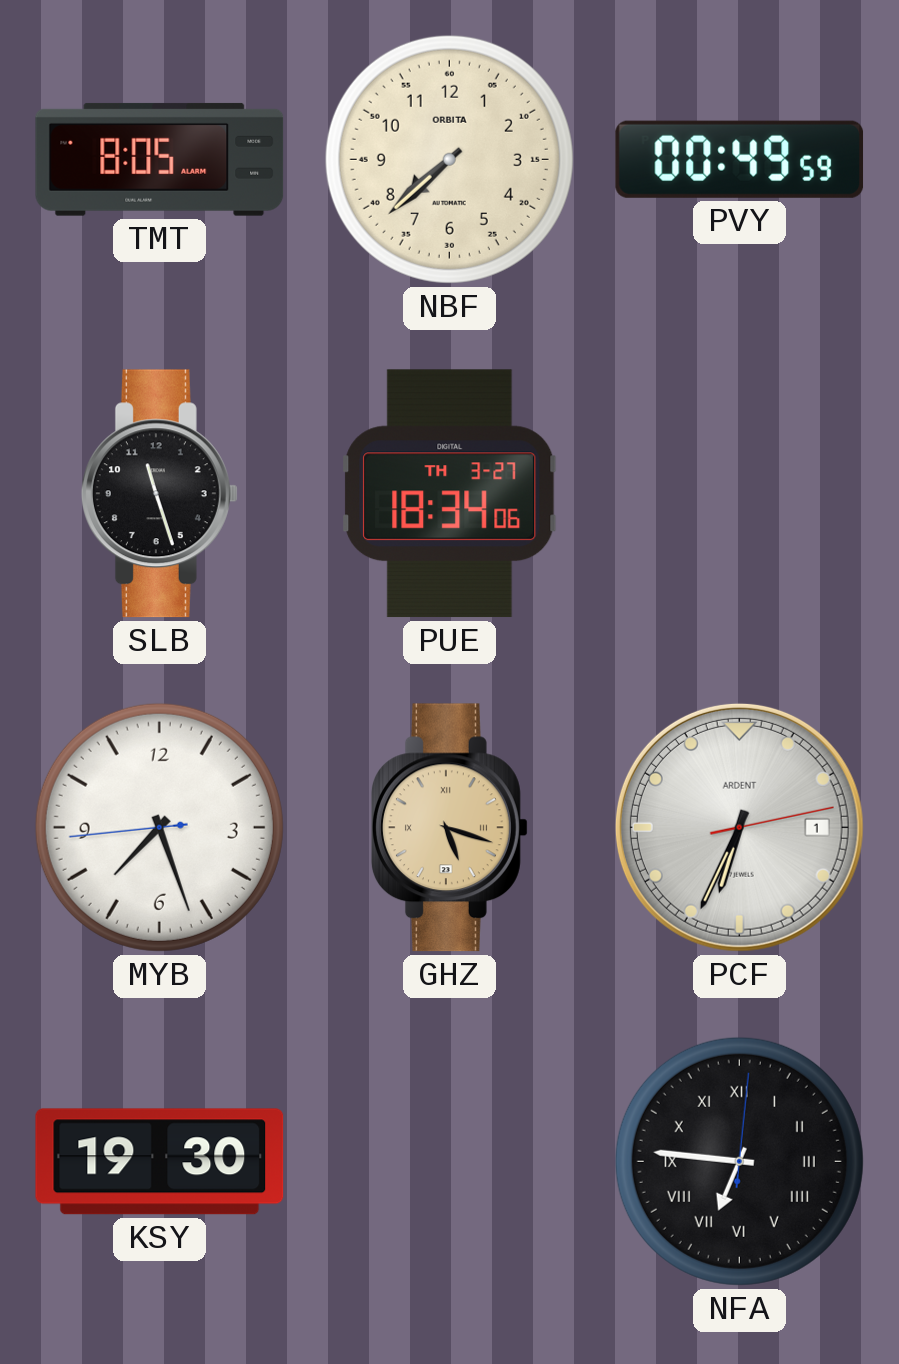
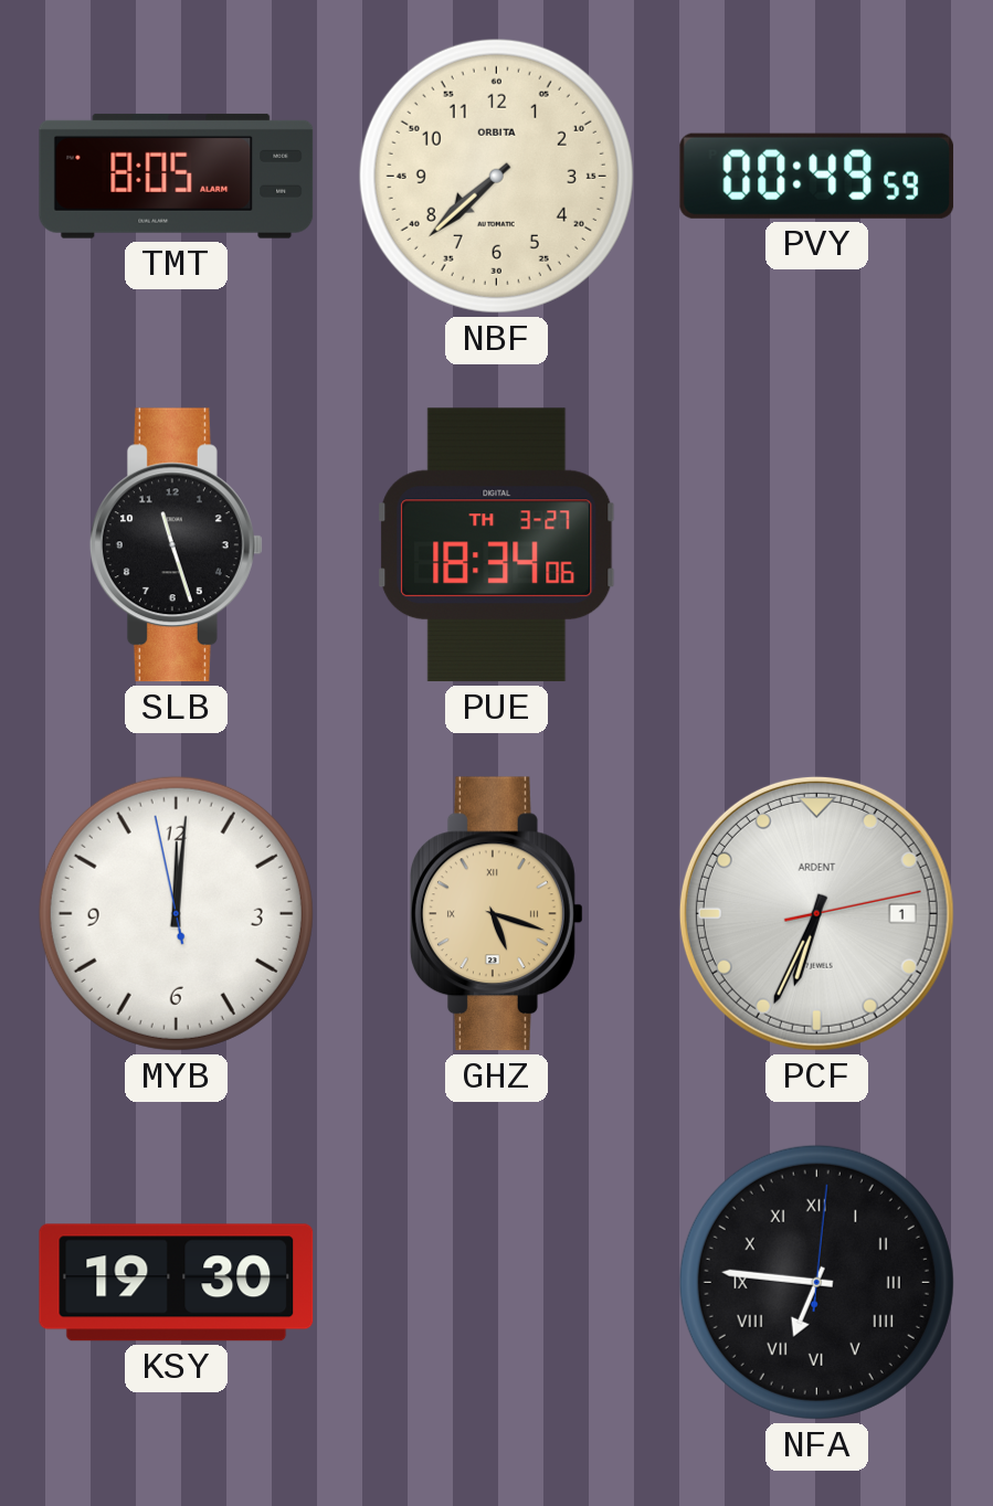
MYB: 7:26 -> 12:00 (176, 913)
